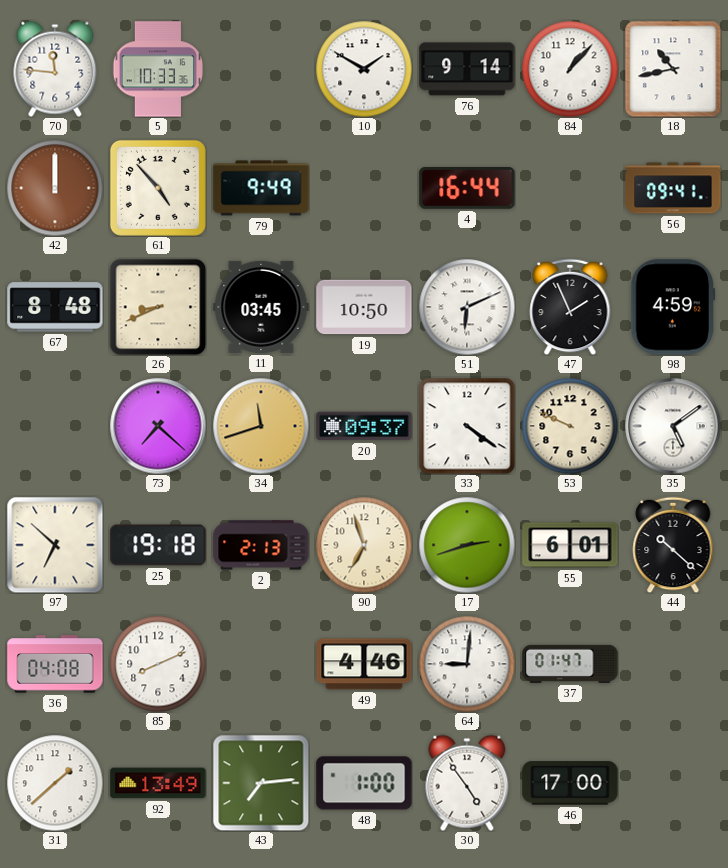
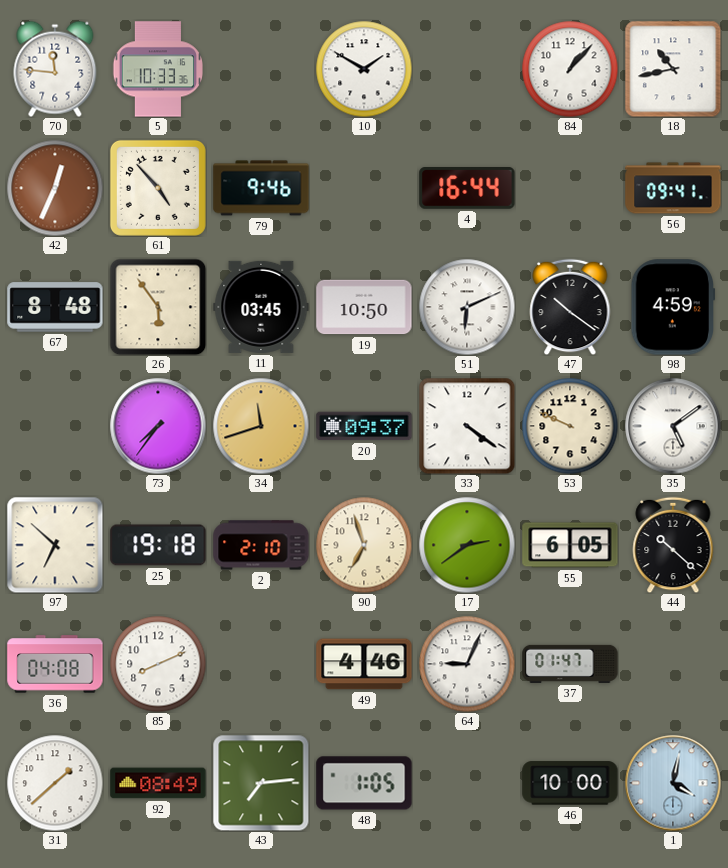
76: 9:14 -> none (467, 69)
42: 12:00 -> 12:34 (55, 188)
79: 9:49 -> 9:46 (261, 188)
26: 8:41 -> 5:54 (158, 307)
47: 1:56 -> 10:21 (570, 307)
73: 7:22 -> 7:36 (158, 426)
2: 2:13 -> 2:10 (261, 545)
17: 2:42 -> 2:39 (467, 545)
55: 6:01 -> 6:05 (570, 545)
64: 9:01 -> 9:04 (467, 664)
92: 13:49 -> 08:49 (158, 783)
48: 1:00 -> 1:05 (364, 783)
30: 4:54 -> none (467, 783)
46: 17:00 -> 10:00 (570, 783)
1: none -> 4:02 (673, 783)
